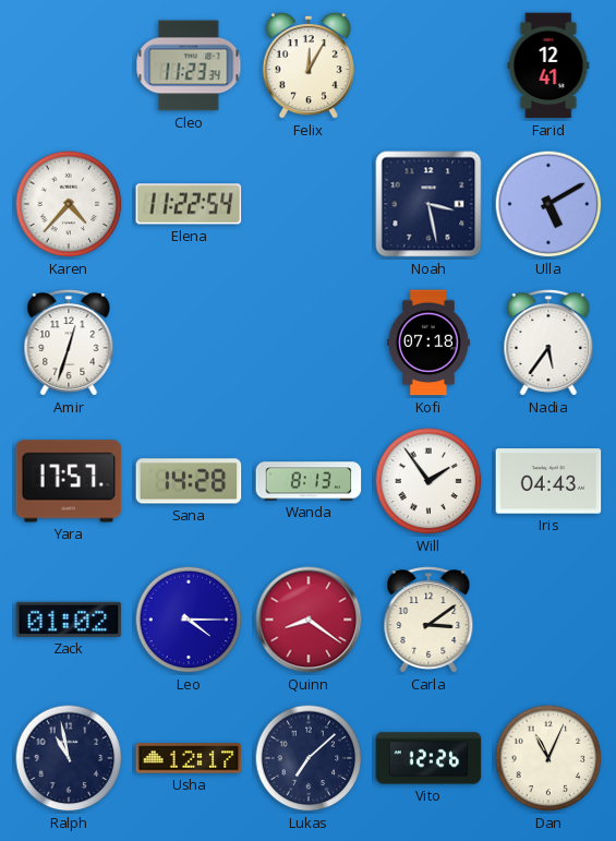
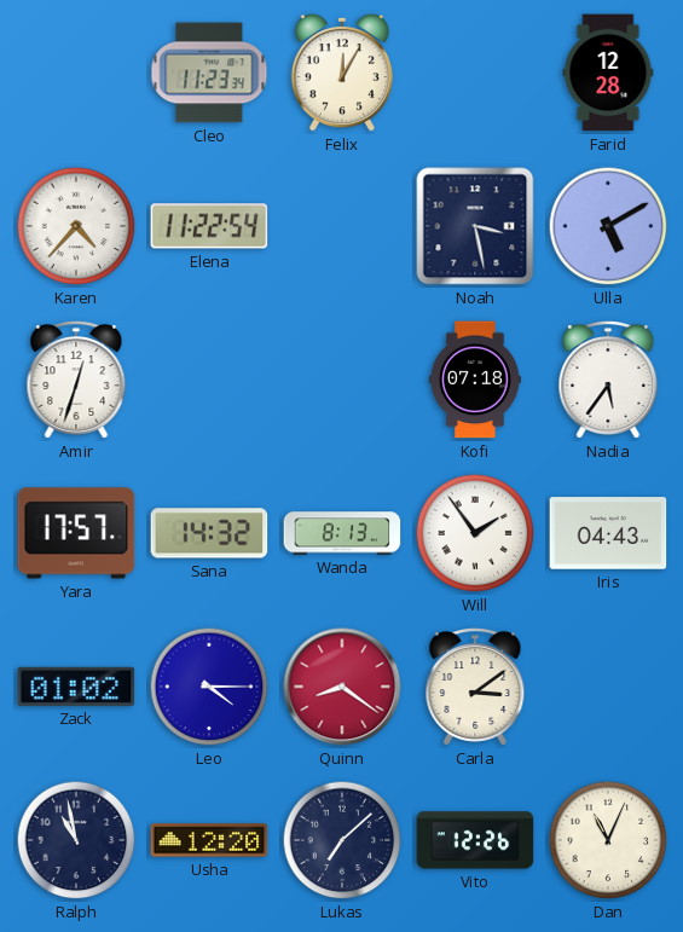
Farid: 12:41 -> 12:28 (608, 73)
Sana: 14:28 -> 14:32 (209, 533)
Usha: 12:17 -> 12:20 (209, 840)
